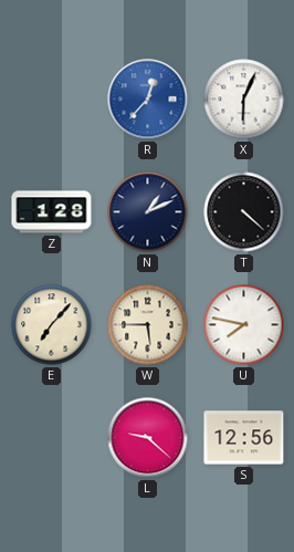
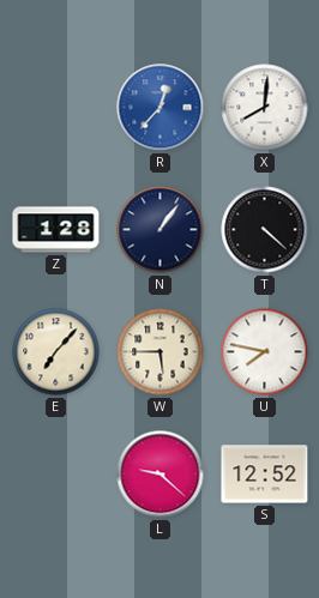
X: 6:04 -> 8:01 (265, 108)
N: 1:11 -> 1:06 (161, 230)
S: 12:56 -> 12:52 (265, 475)
